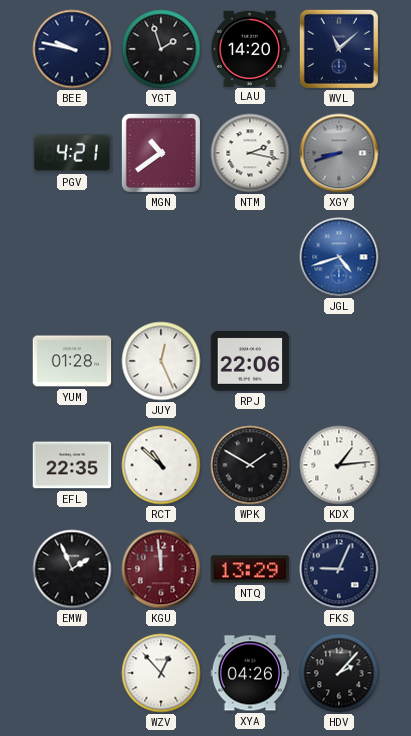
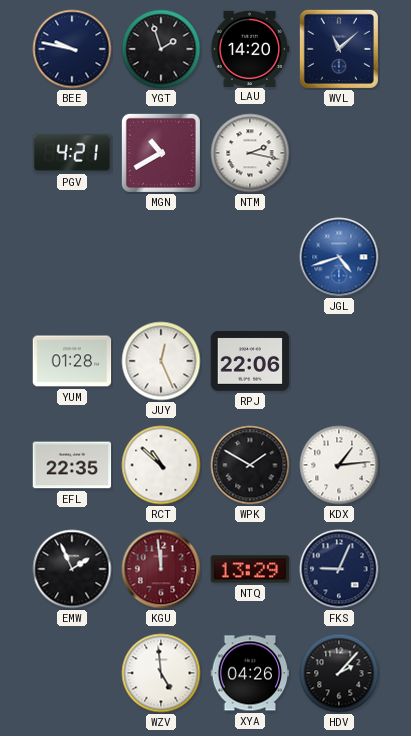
MGN: 10:39 -> 10:40 (161, 153)
XGY: 8:42 -> none (339, 153)
WZV: 12:53 -> 4:59 (161, 673)
